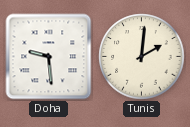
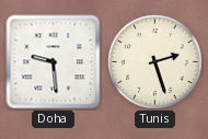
Tunis: 2:01 -> 2:27 (155, 62)
